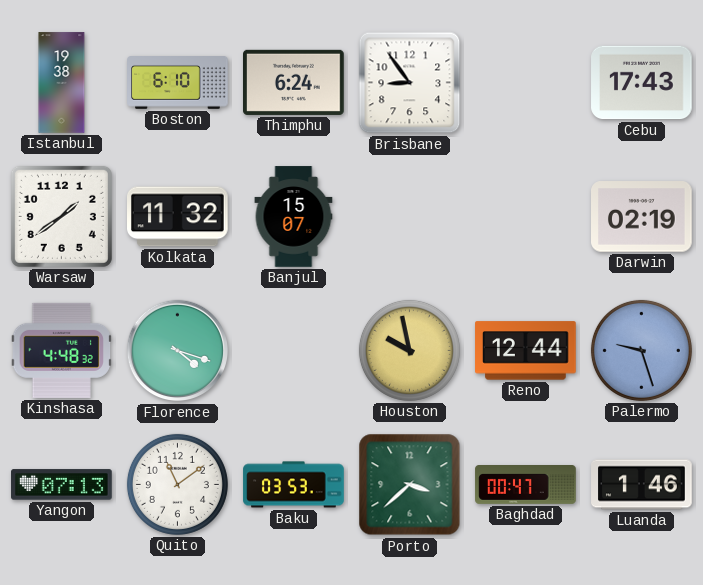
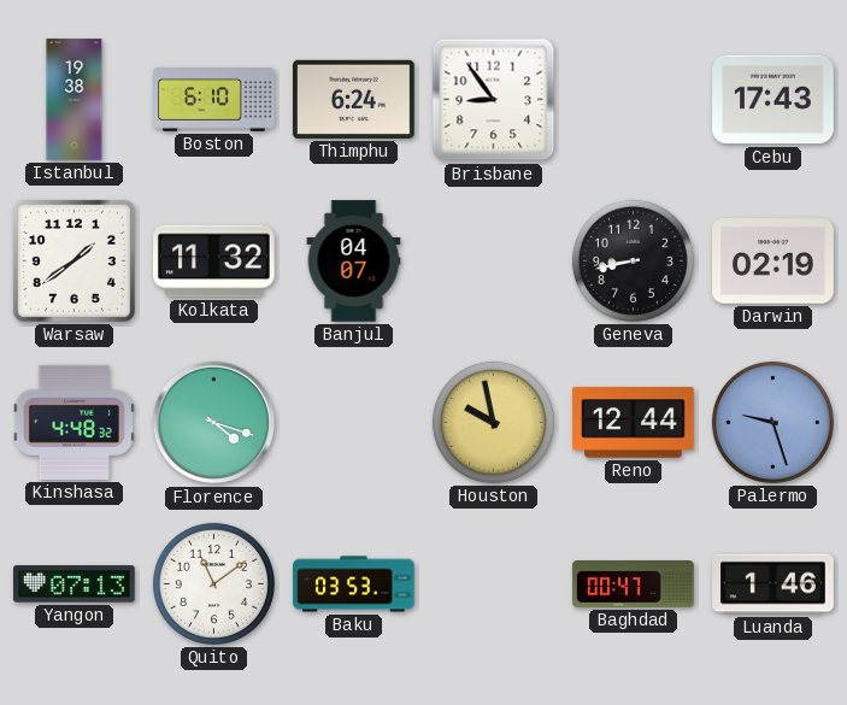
Banjul: 15:07 -> 04:07 (354, 262)
Geneva: none -> 8:43 (633, 260)
Porto: 3:38 -> none (410, 485)
